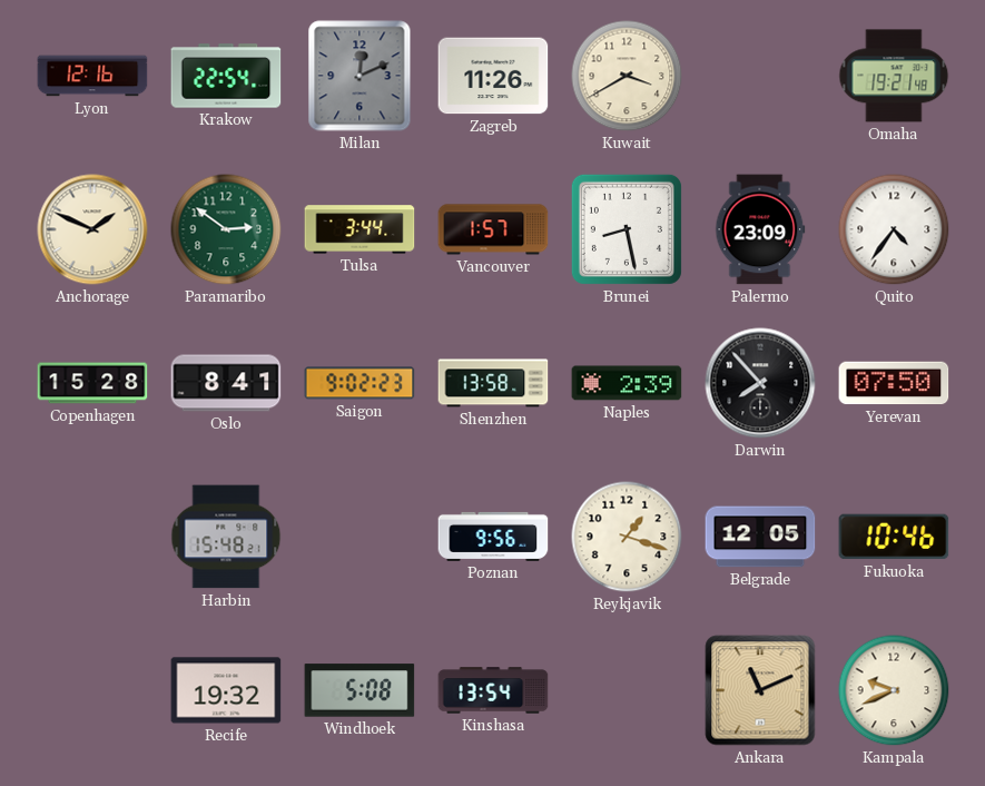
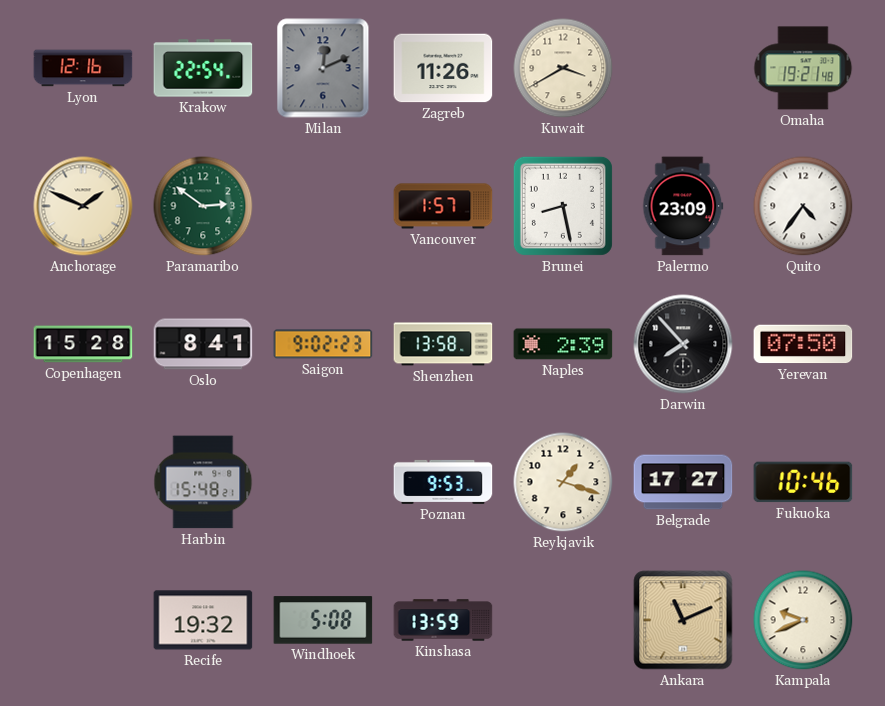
Tulsa: 3:44 -> none (359, 229)
Poznan: 9:56 -> 9:53 (443, 482)
Belgrade: 12:05 -> 17:27 (683, 482)
Kinshasa: 13:54 -> 13:59 (443, 620)
